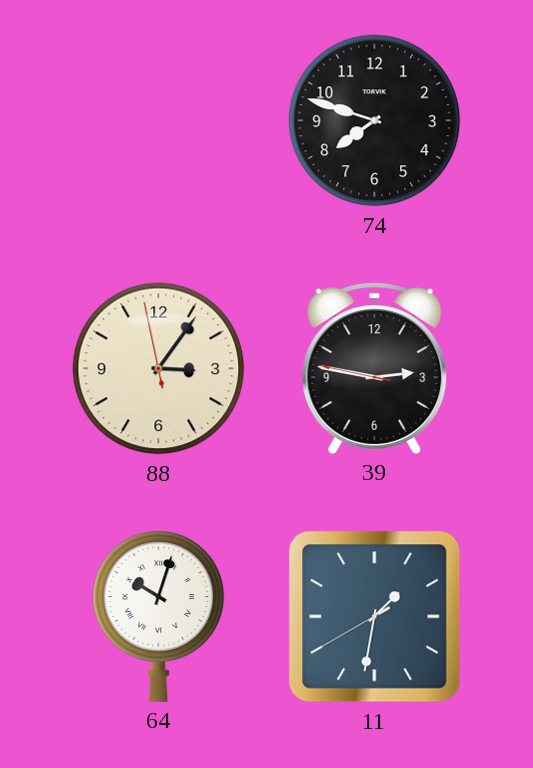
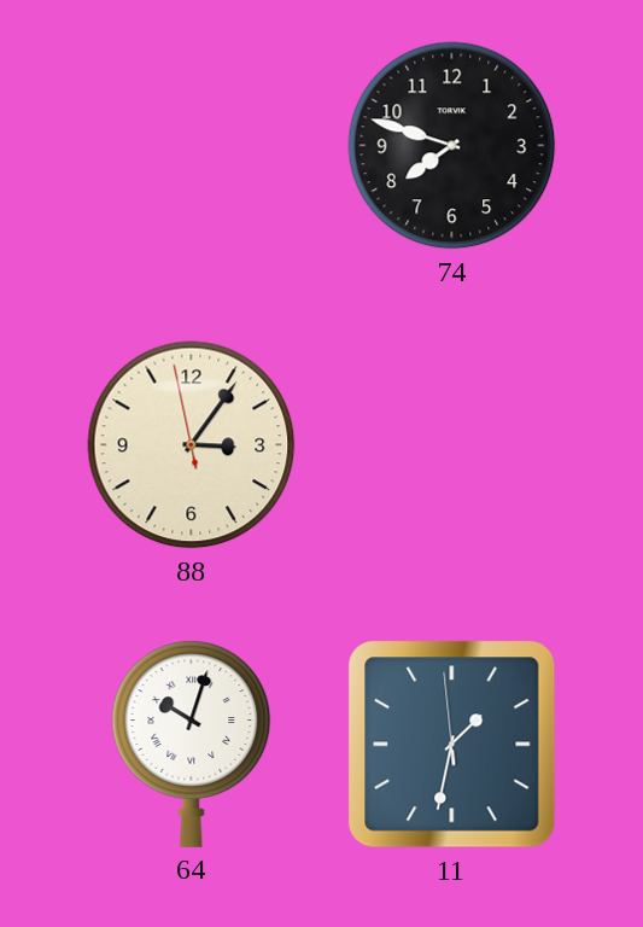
39: 2:46 -> none (375, 368)
11: 1:31:40 -> 1:31:59 (452, 745)
